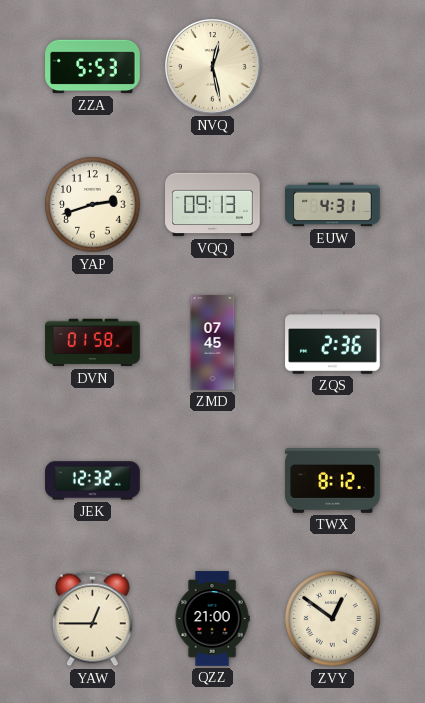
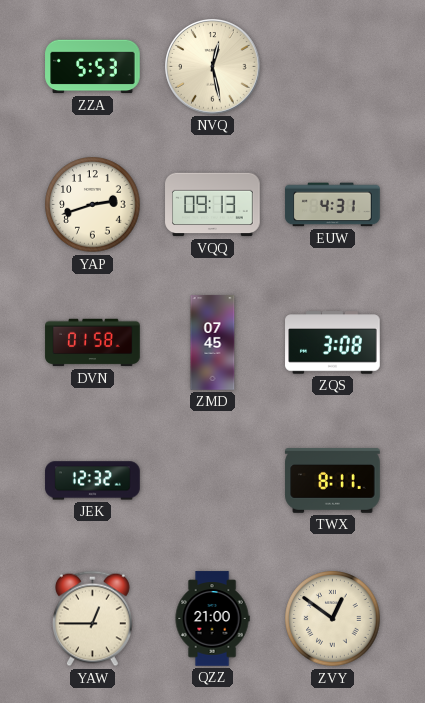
ZQS: 2:36 -> 3:08 (333, 343)
TWX: 8:12 -> 8:11 (333, 481)
